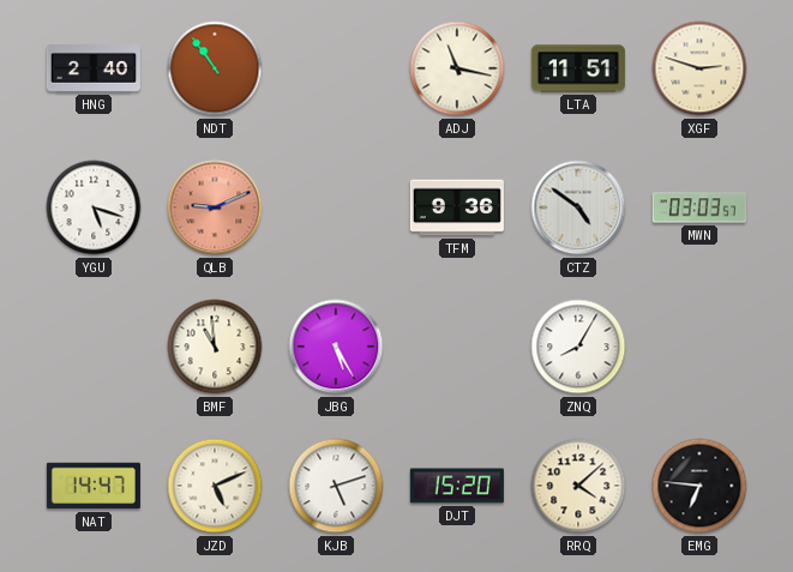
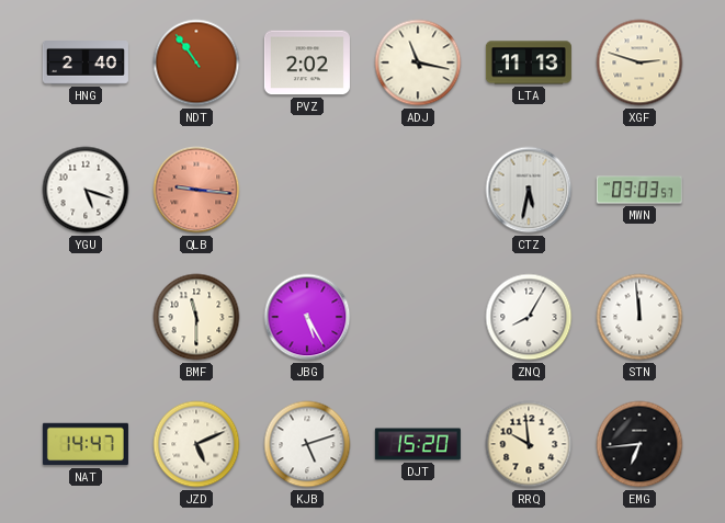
PVZ: none -> 2:02 (307, 62)
LTA: 11:51 -> 11:13 (529, 62)
QLB: 9:11 -> 9:16 (196, 190)
TFM: 9:36 -> none (457, 207)
CTZ: 4:51 -> 5:32 (529, 190)
BMF: 10:59 -> 11:30 (196, 317)
STN: none -> 11:59 (639, 317)
RRQ: 4:08 -> 9:59 (529, 444)
EMG: 6:46 -> 6:44 (639, 444)
